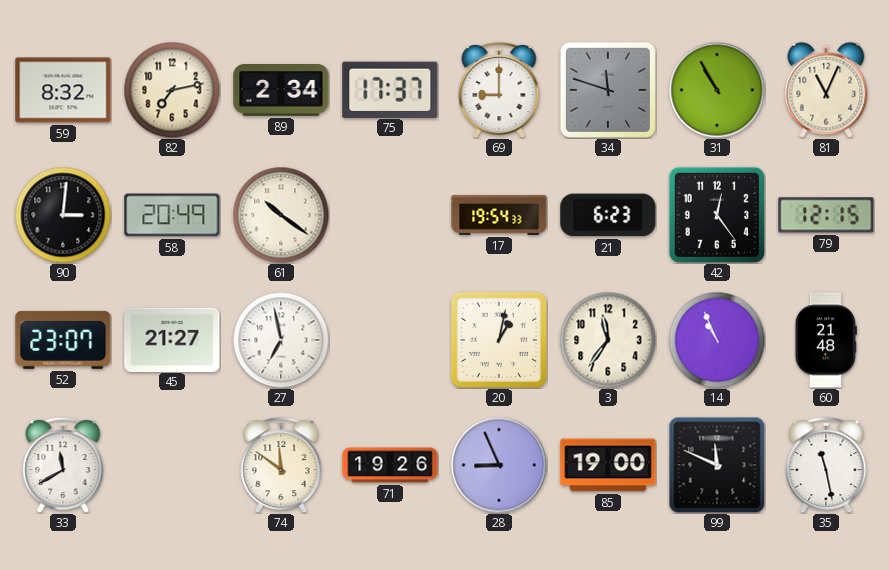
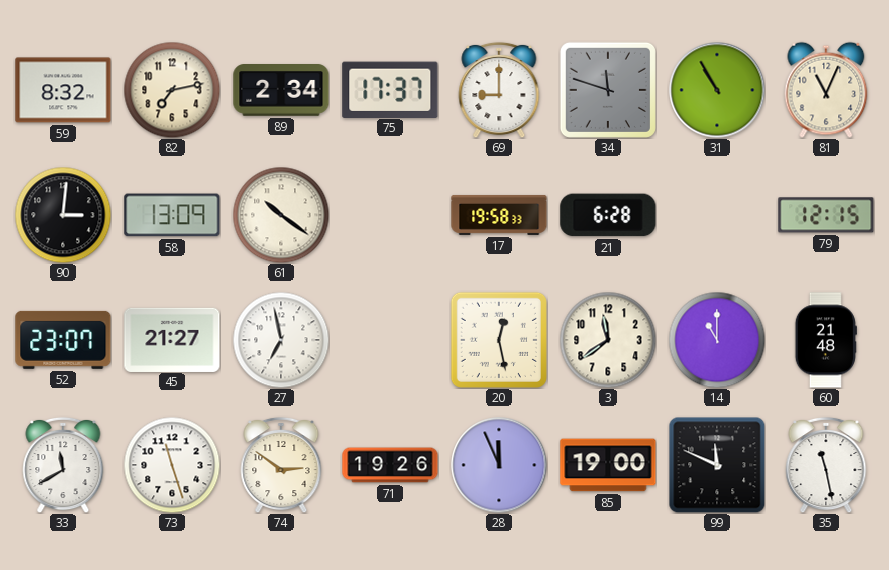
58: 20:49 -> 13:09 (172, 215)
17: 19:54 -> 19:58 (499, 215)
21: 6:23 -> 6:28 (608, 215)
42: 12:24 -> none (717, 215)
20: 1:02 -> 12:28 (499, 340)
3: 11:36 -> 11:39 (608, 340)
14: 10:56 -> 11:00 (717, 340)
73: none -> 11:27 (172, 465)
74: 11:51 -> 2:51 (281, 465)
28: 8:56 -> 11:56 (499, 465)
